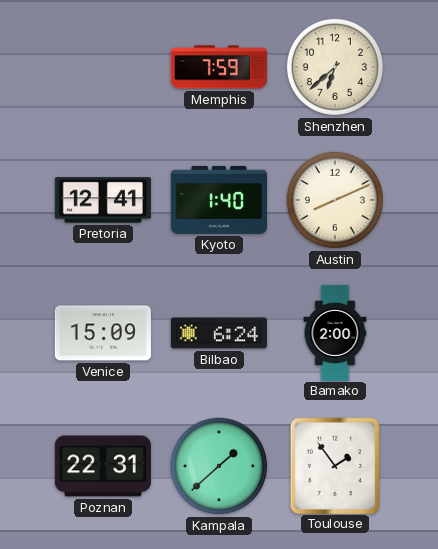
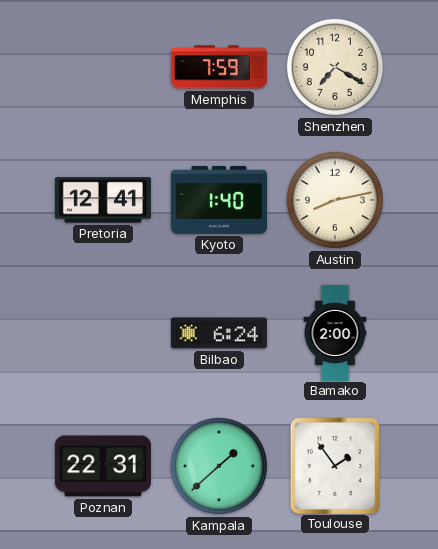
Shenzhen: 6:38 -> 7:20 (335, 67)
Austin: 8:11 -> 8:13 (335, 200)
Venice: 15:09 -> none (103, 333)
